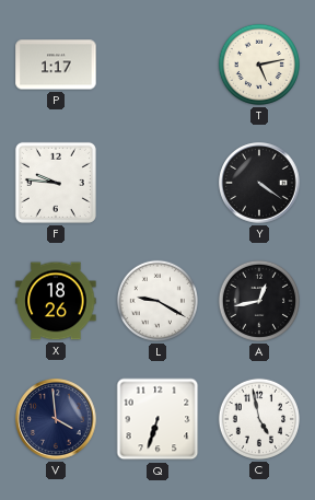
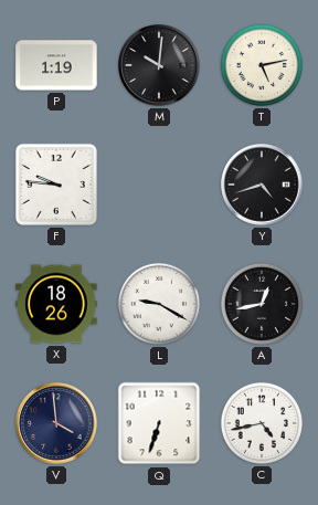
P: 1:17 -> 1:19 (56, 65)
M: none -> 10:01 (159, 65)
Y: 4:21 -> 4:42 (262, 185)
C: 4:58 -> 4:43 (262, 423)
